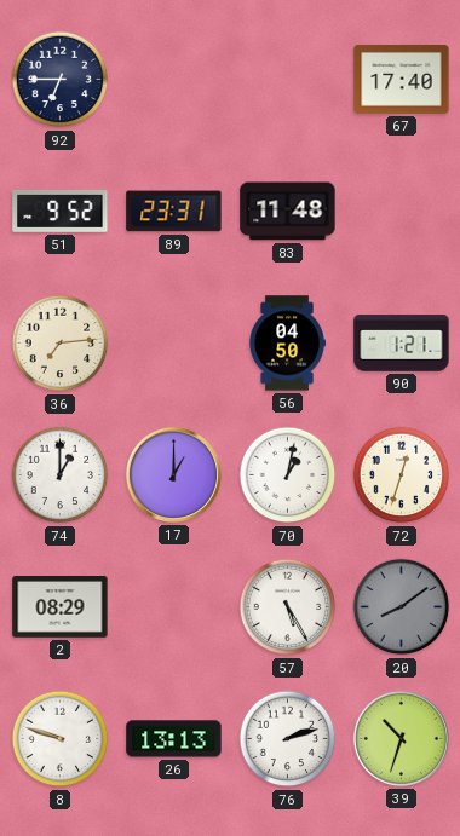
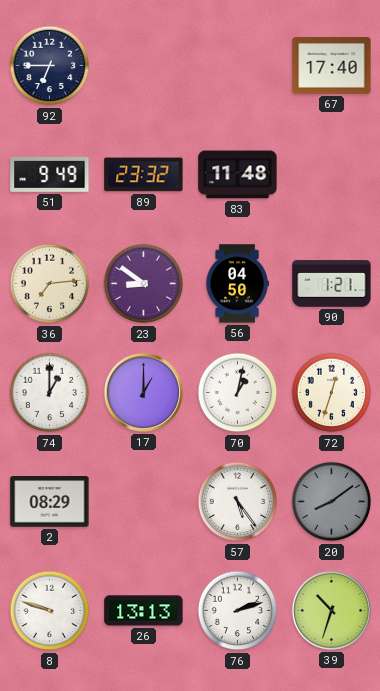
51: 9:52 -> 9:49 (50, 174)
89: 23:31 -> 23:32 (144, 175)
23: none -> 8:51 (144, 284)
57: 5:25 -> 5:24 (238, 502)
